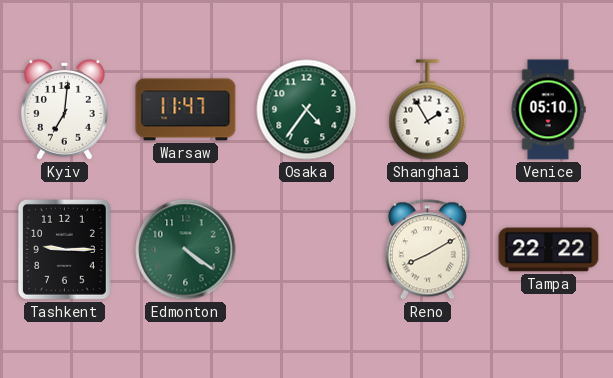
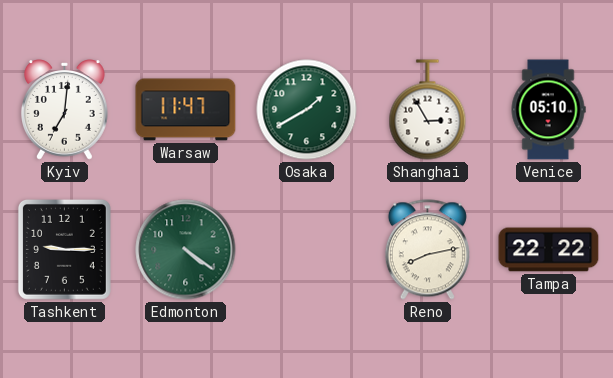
Osaka: 4:36 -> 1:40 (307, 110)
Shanghai: 1:55 -> 2:55 (428, 110)
Reno: 8:10 -> 8:13 (427, 250)
